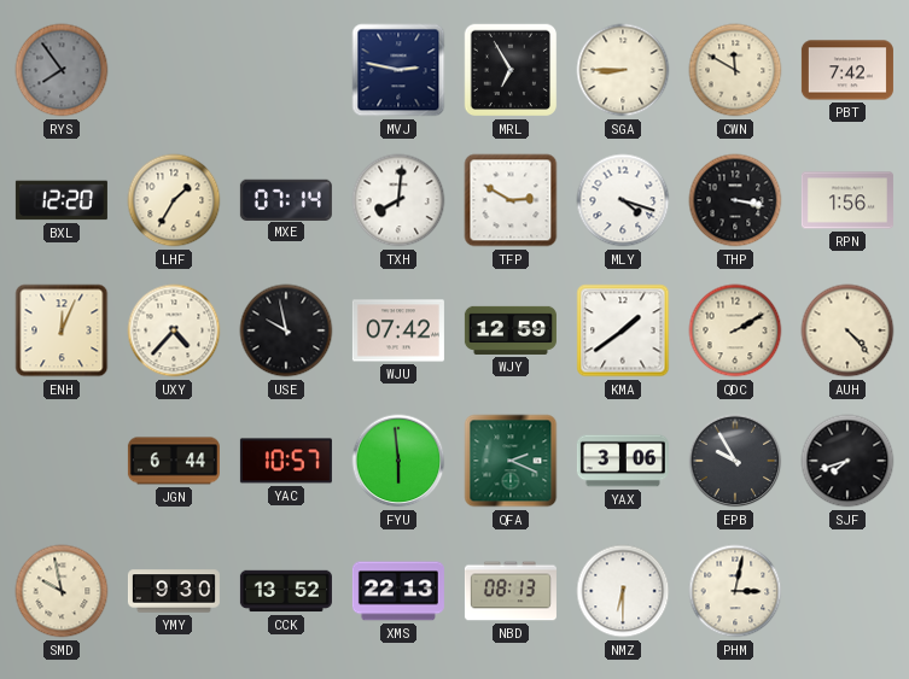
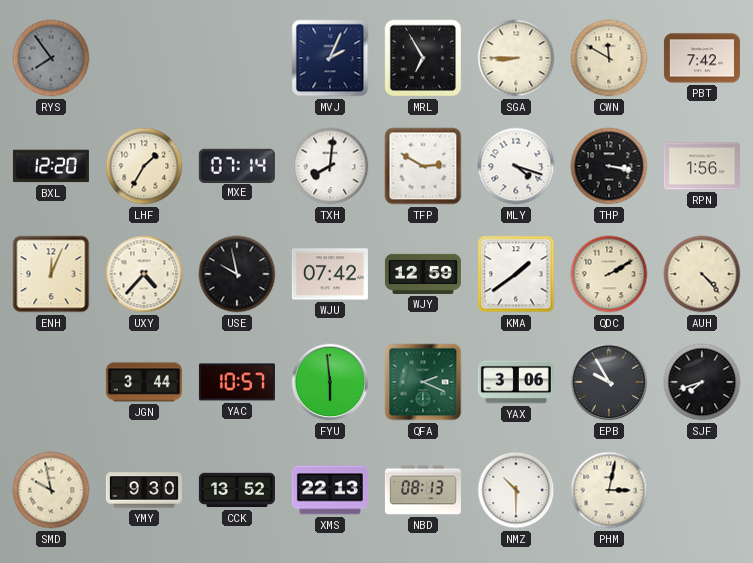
MVJ: 2:47 -> 2:04 (330, 58)
JGN: 6:44 -> 3:44 (144, 382)
NMZ: 6:30 -> 10:30 (516, 490)
